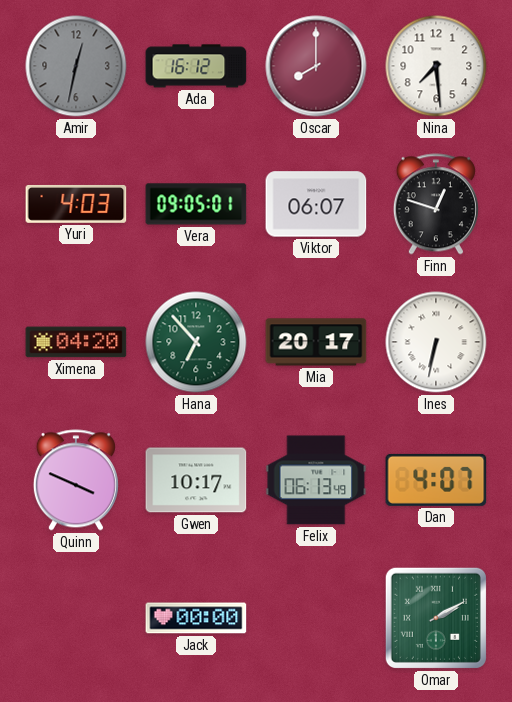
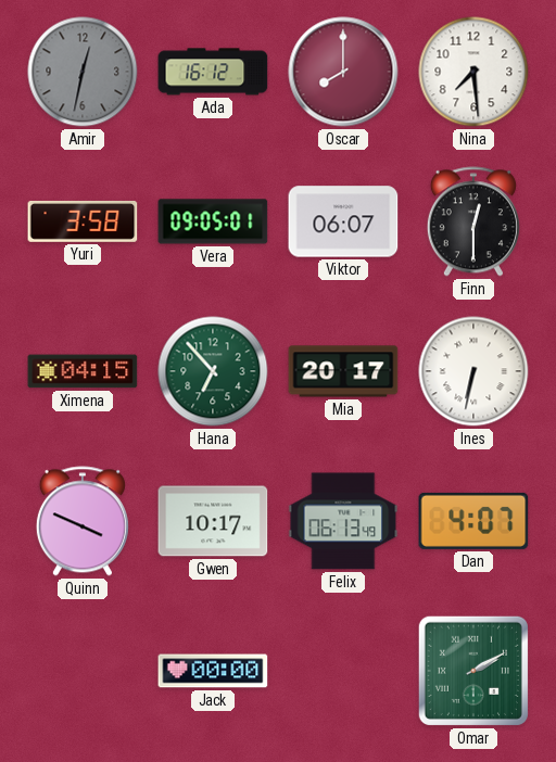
Yuri: 4:03 -> 3:58 (83, 221)
Finn: 12:48 -> 12:30 (473, 221)
Ximena: 04:20 -> 04:15 (83, 371)
